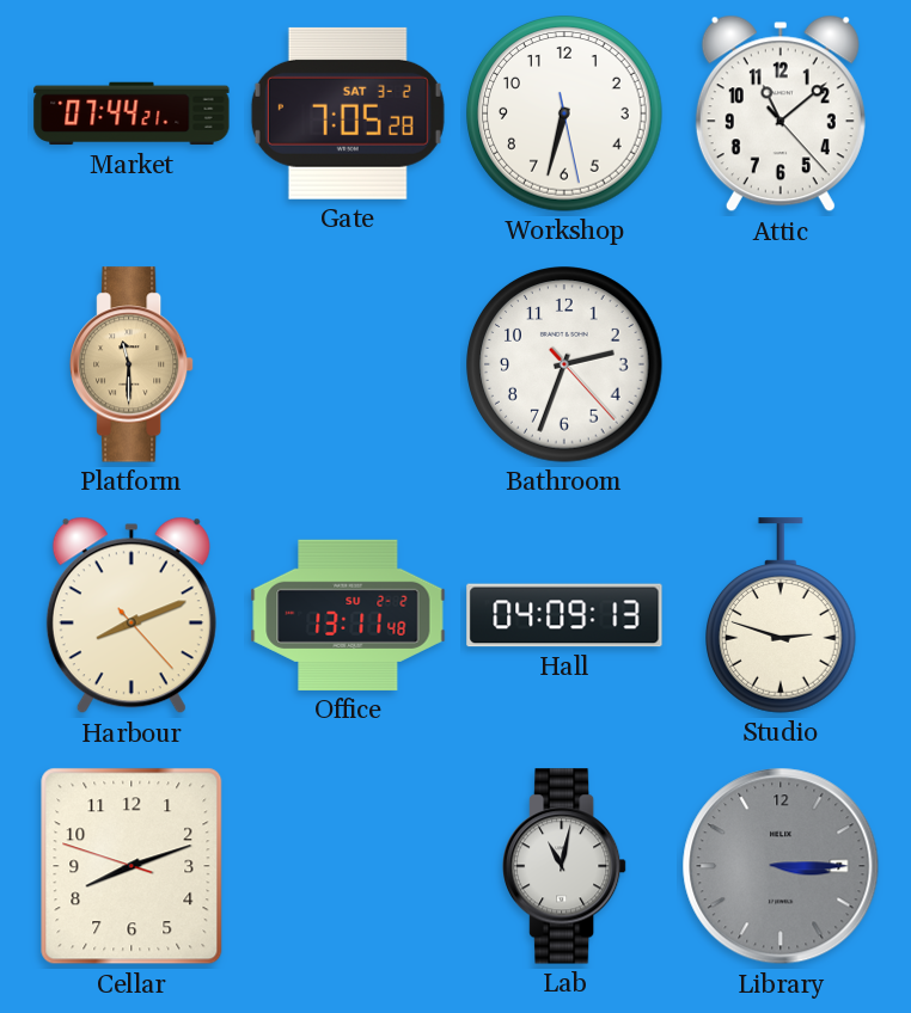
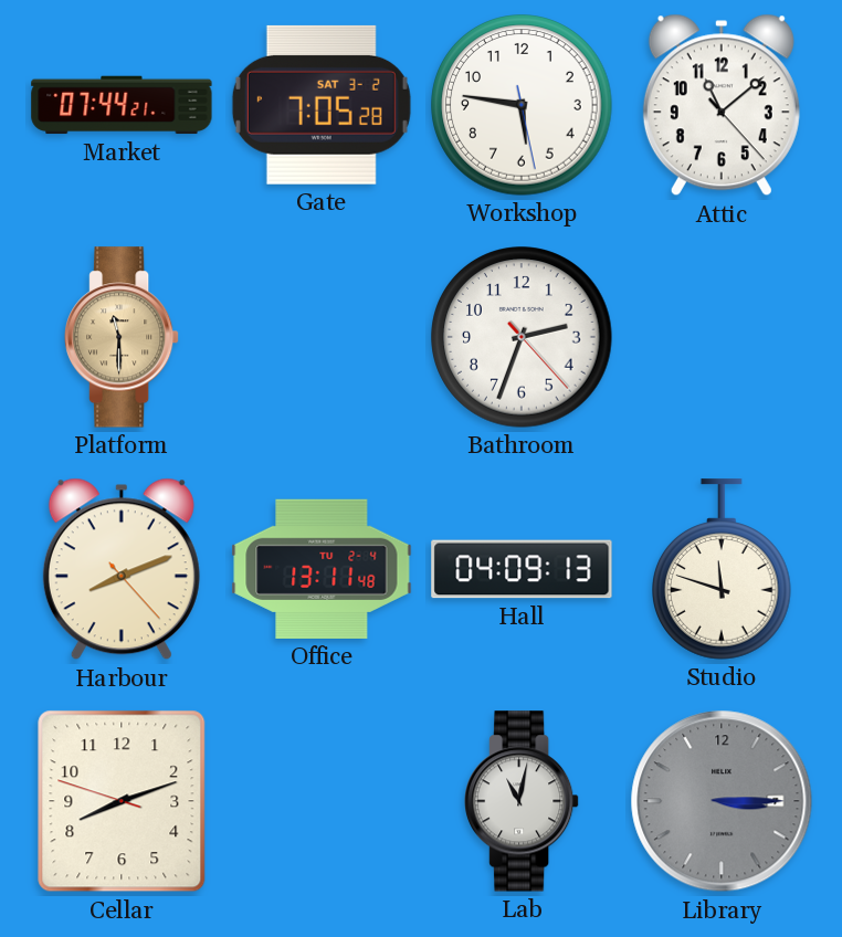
Workshop: 6:32 -> 5:46 (522, 105)
Office date: SU 2-2 -> TU 2-4 (322, 569)
Studio: 2:48 -> 11:48 (723, 569)
